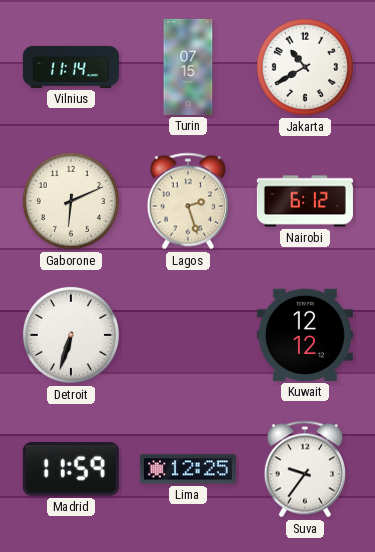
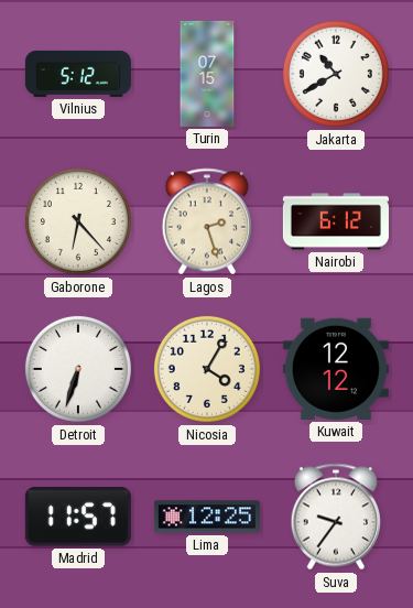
Vilnius: 11:14 -> 5:12 (78, 74)
Gaborone: 6:11 -> 6:23 (78, 221)
Nicosia: none -> 4:05 (207, 369)
Madrid: 11:59 -> 11:57 (78, 517)
